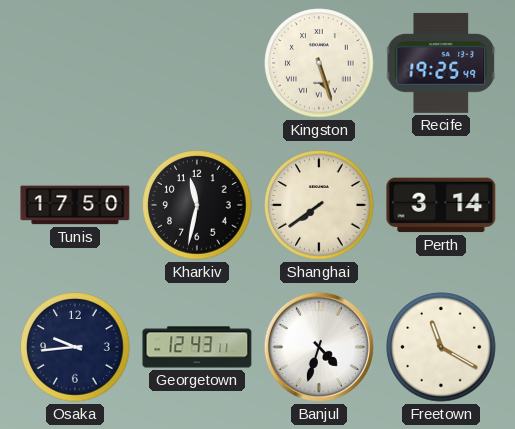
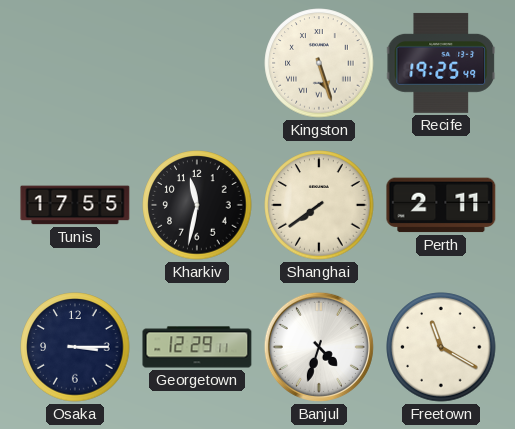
Tunis: 17:50 -> 17:55 (75, 205)
Perth: 3:14 -> 2:11 (441, 205)
Osaka: 9:44 -> 3:15 (75, 347)
Georgetown: 12:43 -> 12:29 (197, 347)
